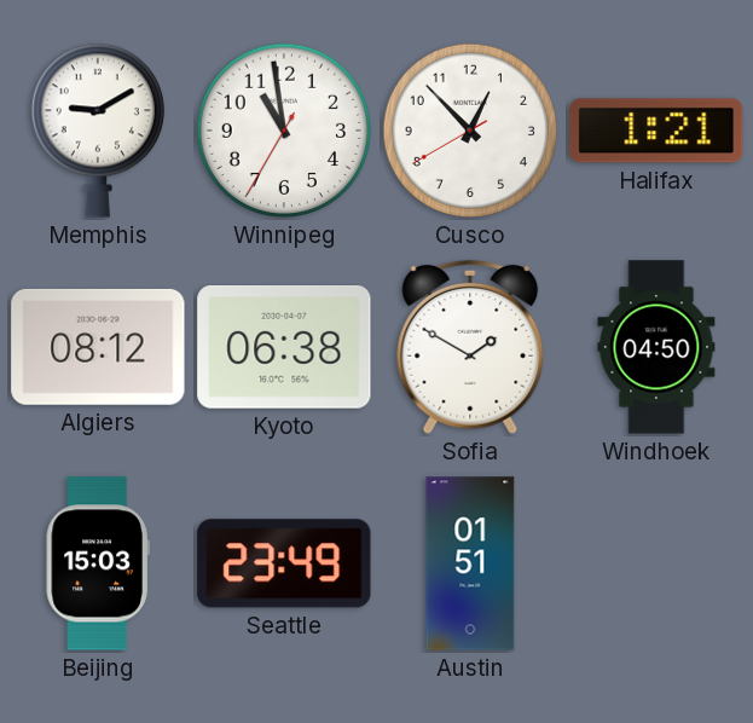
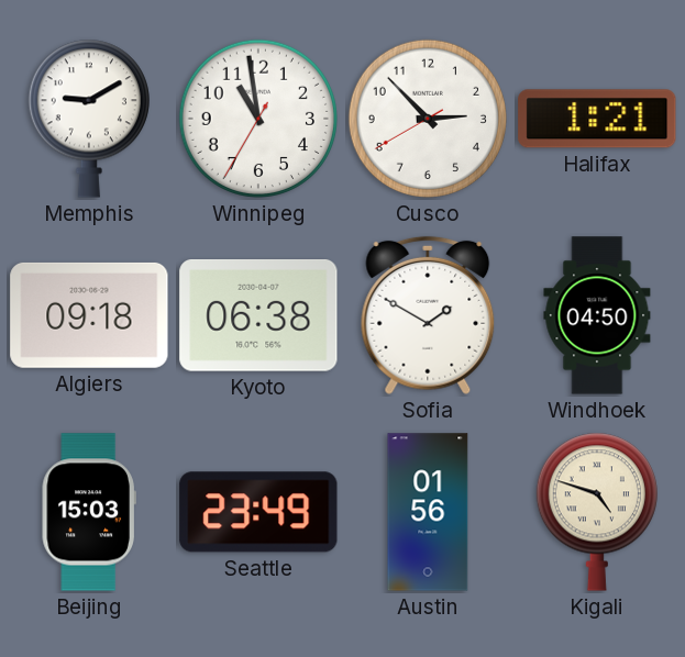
Cusco: 12:52 -> 2:52 (428, 119)
Algiers: 08:12 -> 09:18 (89, 315)
Austin: 01:51 -> 01:56 (428, 512)
Kigali: none -> 4:48 (597, 512)
